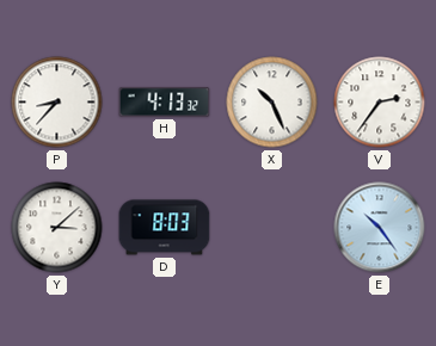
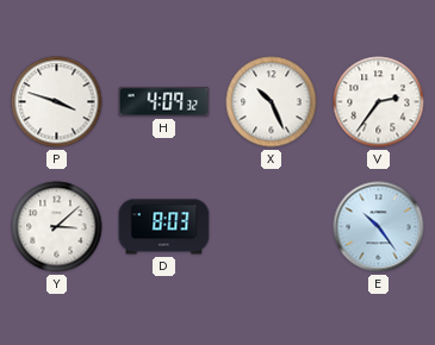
P: 8:37 -> 3:48 (57, 102)
H: 4:13 -> 4:09 (164, 102)
